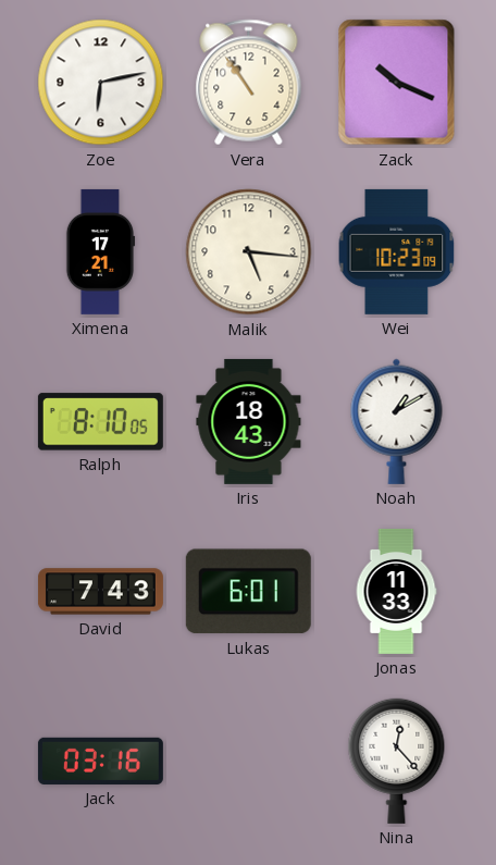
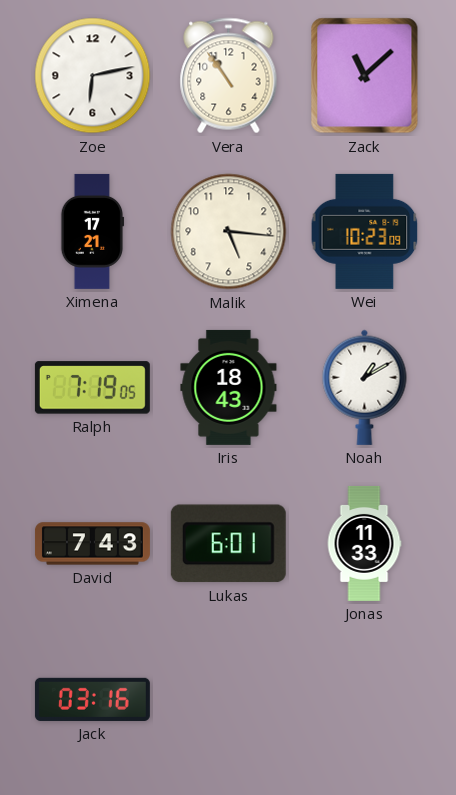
Zack: 10:19 -> 11:08 (365, 76)
Ralph: 8:10 -> 7:19 (92, 388)
Nina: 12:23 -> none (397, 761)
